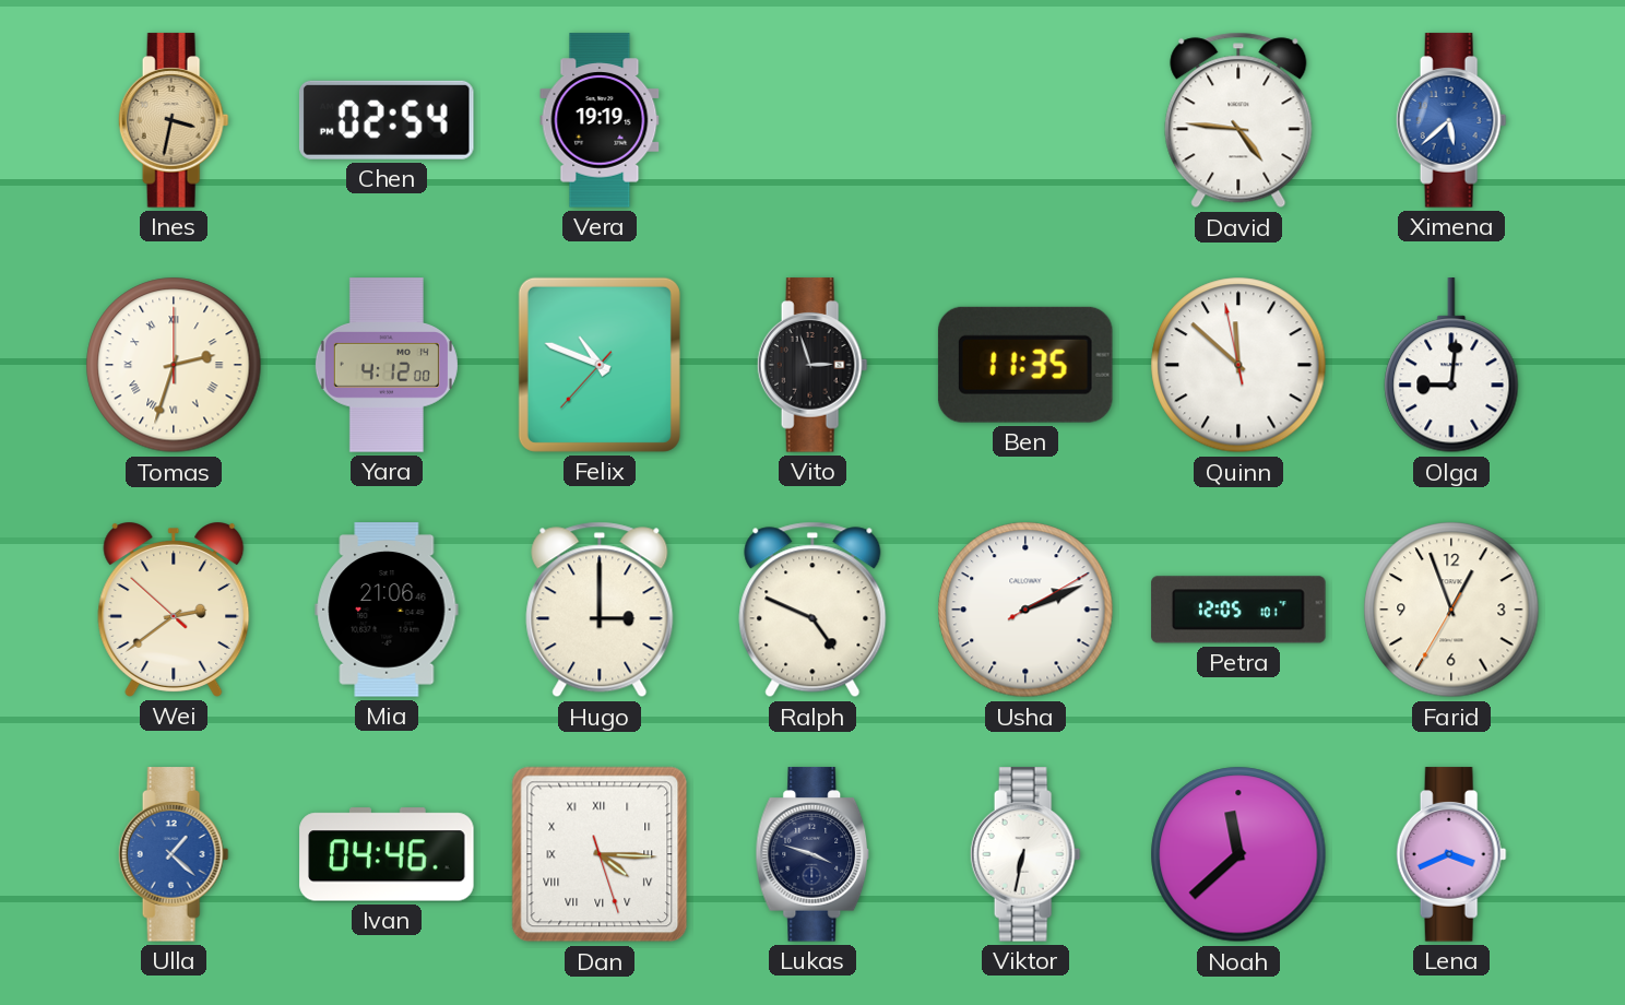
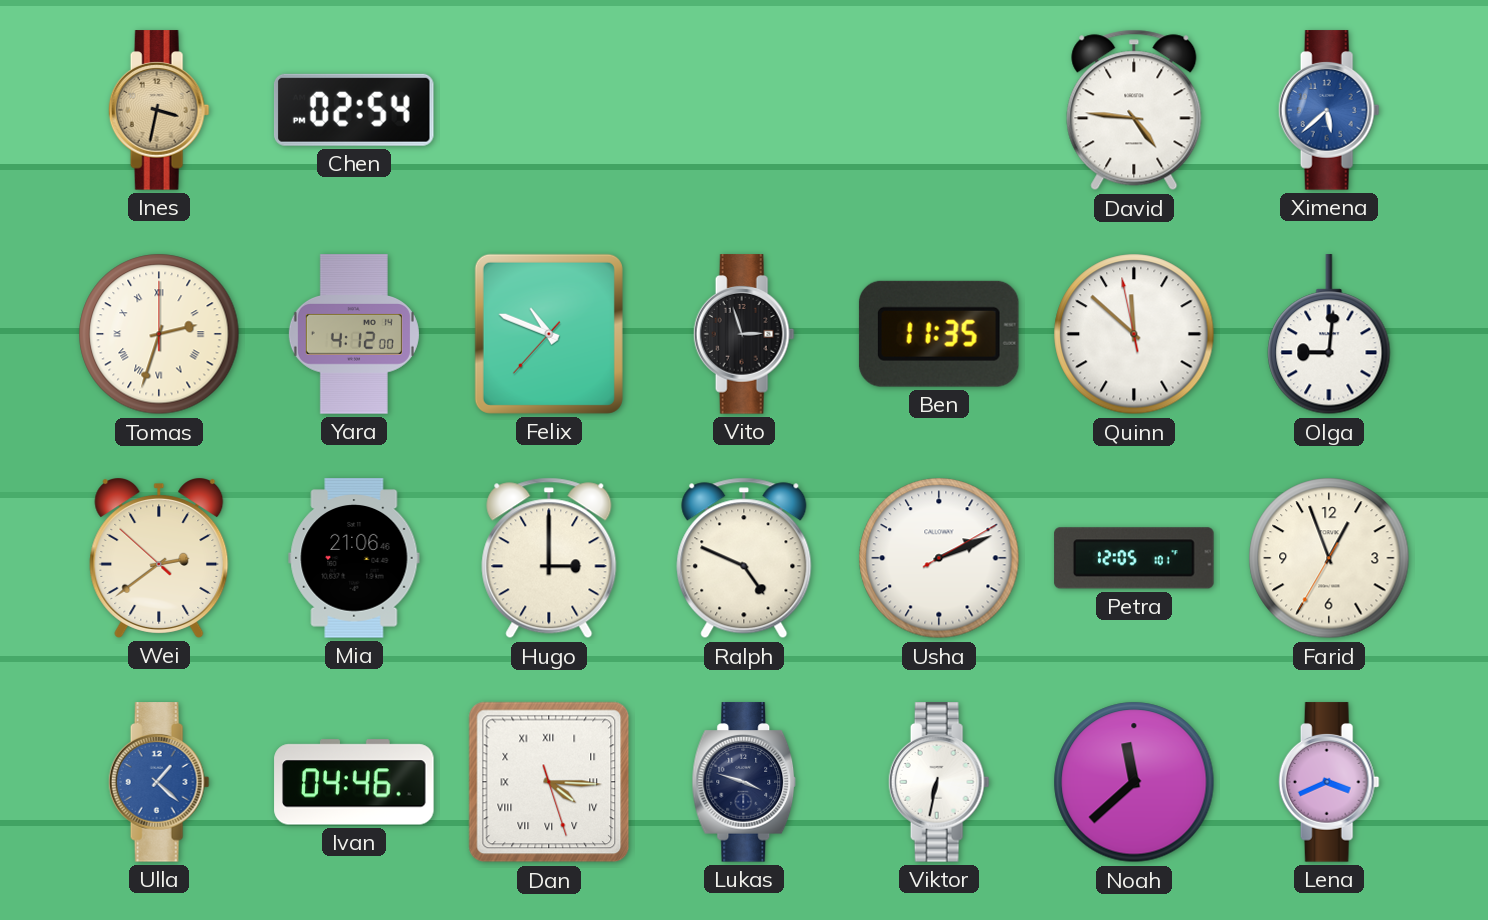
Vera: 19:19 -> none (600, 120)
